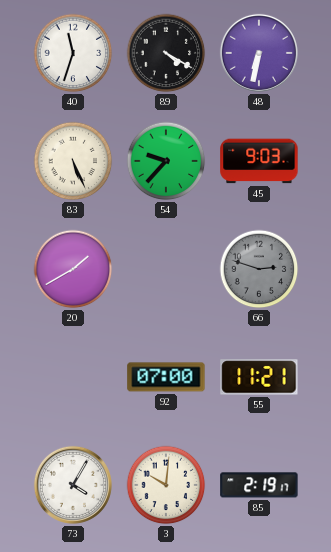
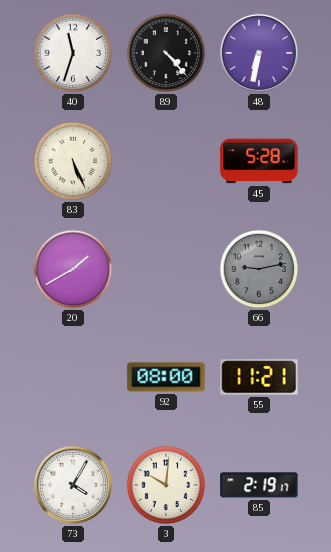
89: 4:20 -> 4:23 (166, 53)
54: 9:37 -> none (166, 161)
45: 9:03 -> 5:28 (259, 161)
66: 2:48 -> 9:13 (259, 269)
92: 07:00 -> 08:00 (166, 377)
